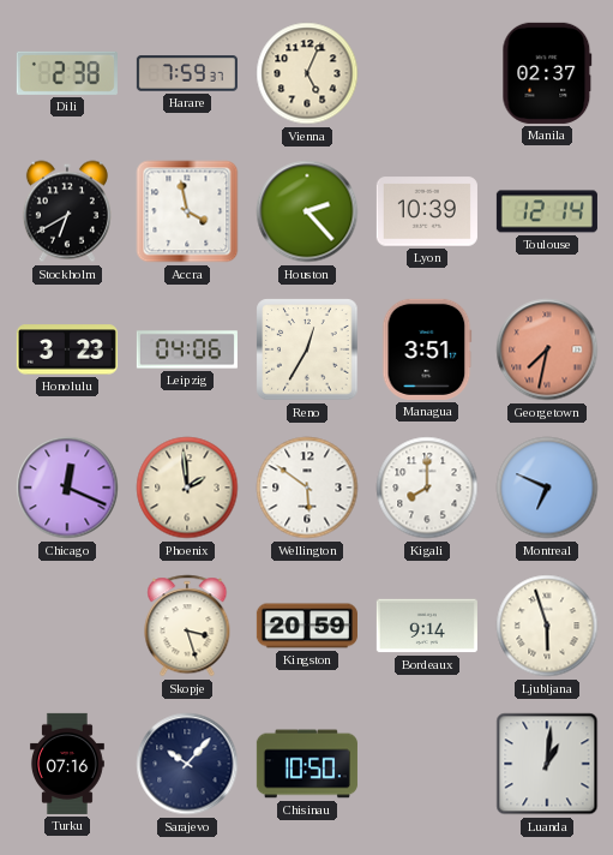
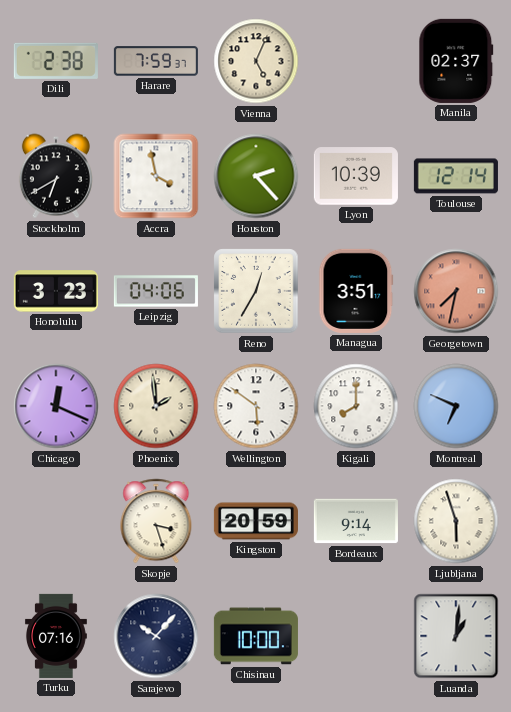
Chisinau: 10:50 -> 10:00 (256, 636)
